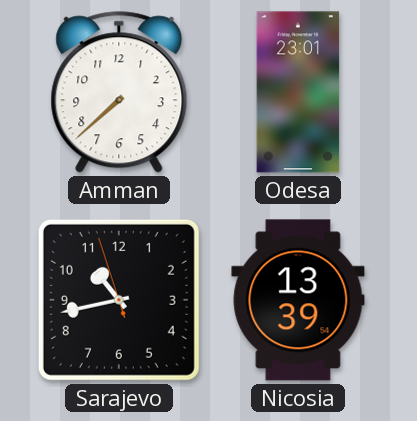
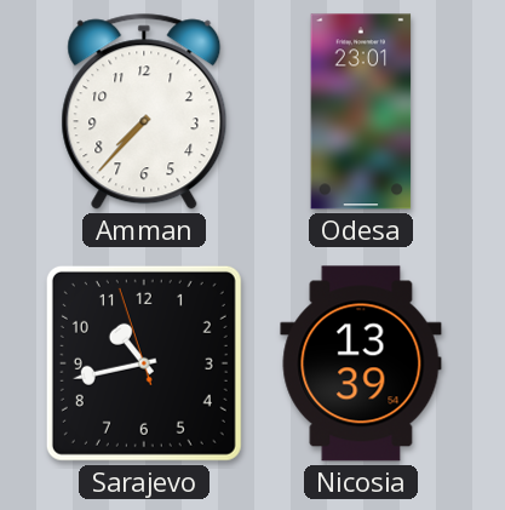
Amman: 7:38 -> 7:37 (144, 111)
